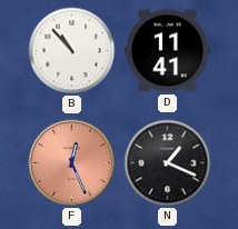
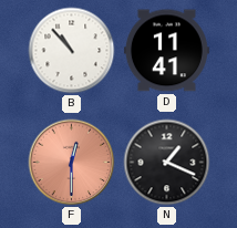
F: 12:26 -> 12:30 (72, 163)
